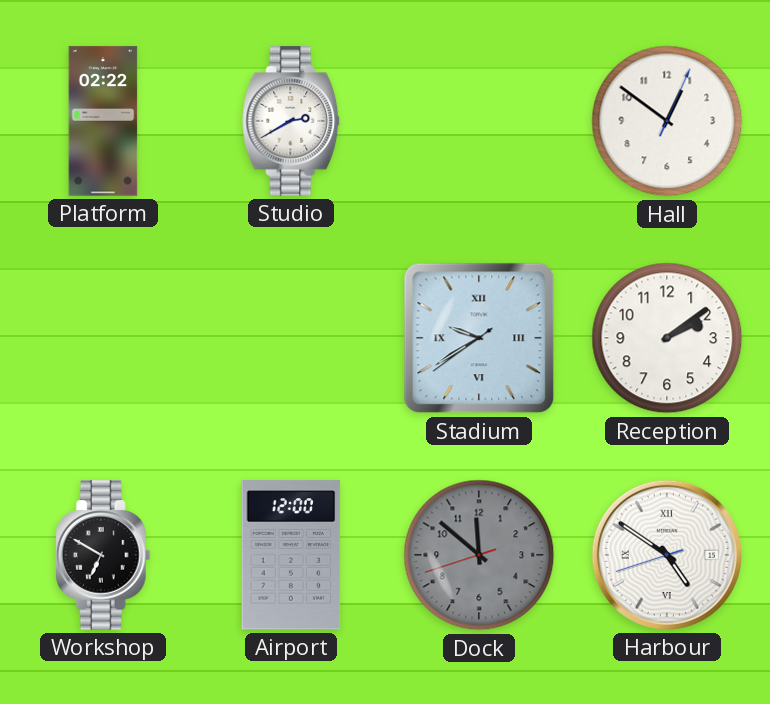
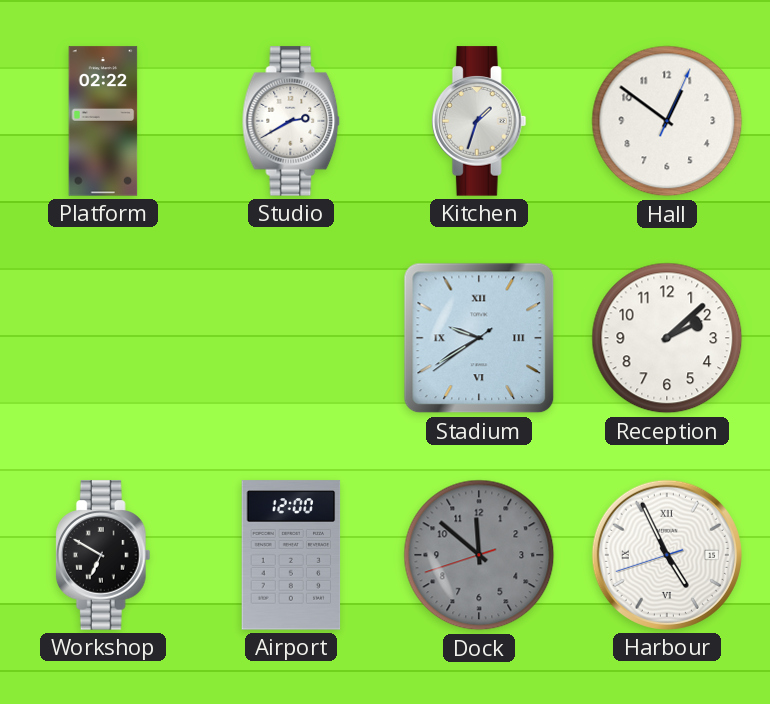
Kitchen: none -> 1:33 (479, 121)
Reception: 2:09 -> 2:08 (667, 338)
Harbour: 4:50 -> 4:55 (667, 555)
